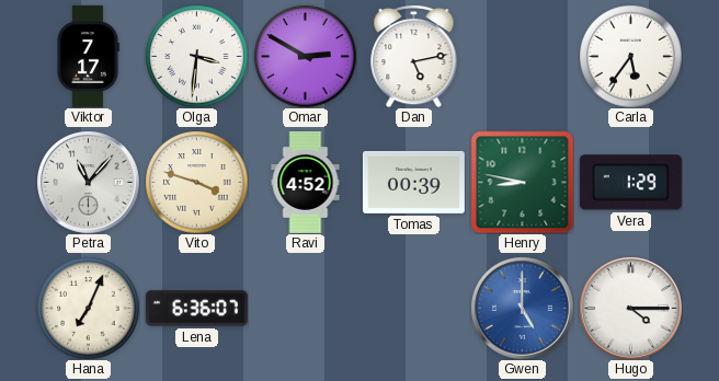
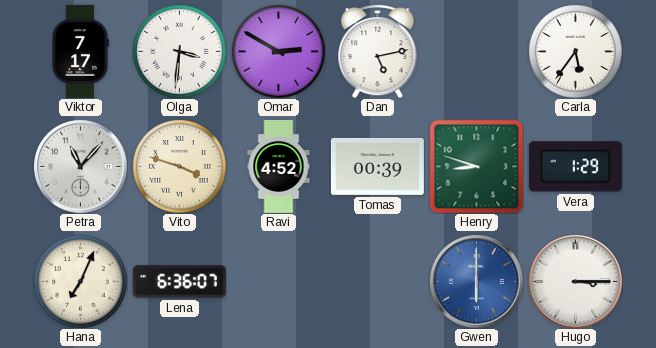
Henry: 8:47 -> 8:48 (476, 166)
Gwen: 5:00 -> 6:00 (477, 282)
Hugo: 4:15 -> 3:15 (576, 282)
